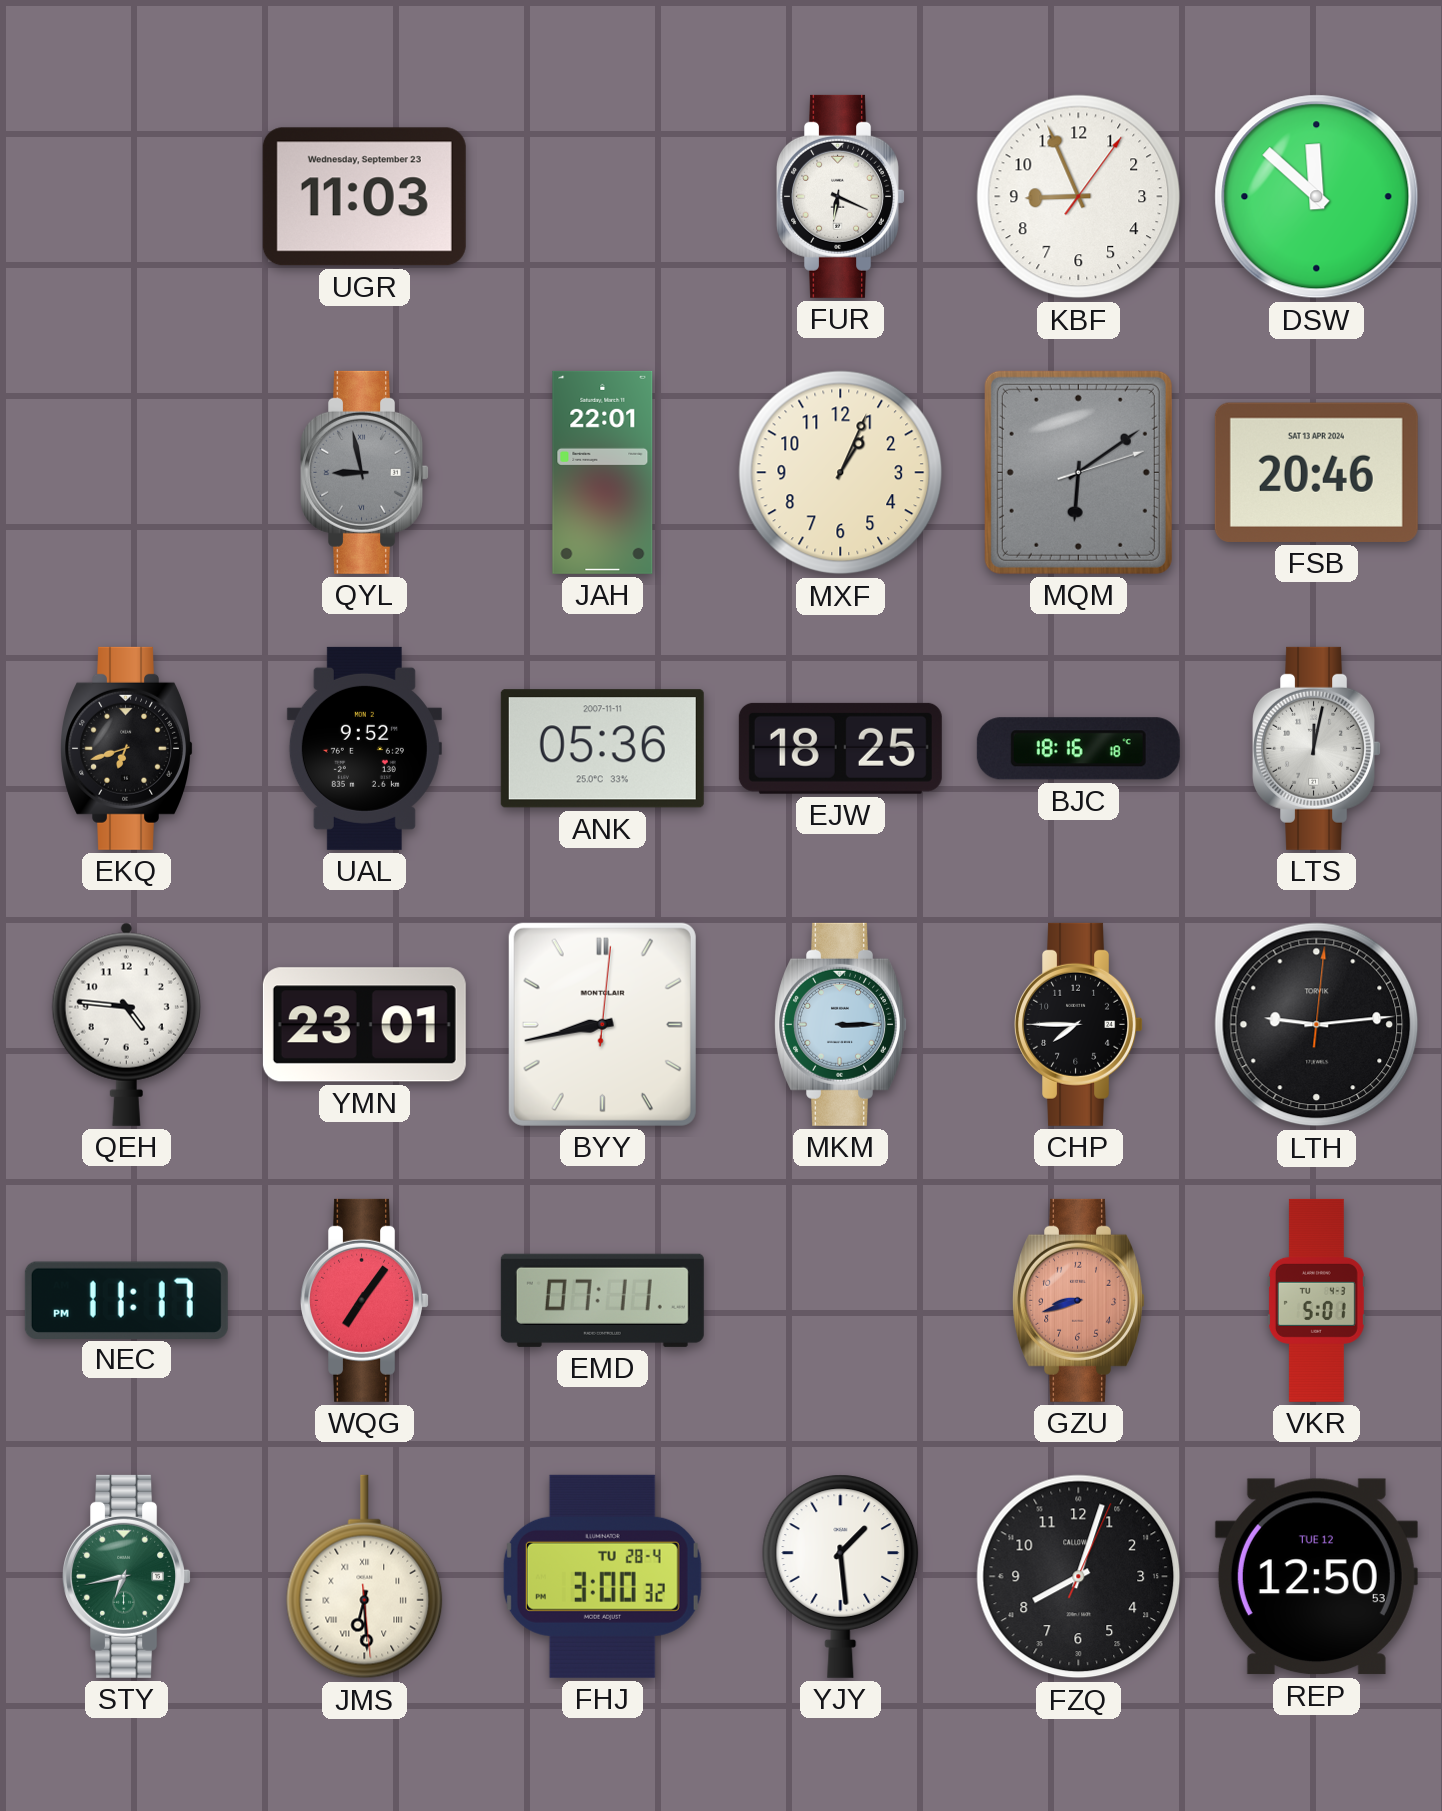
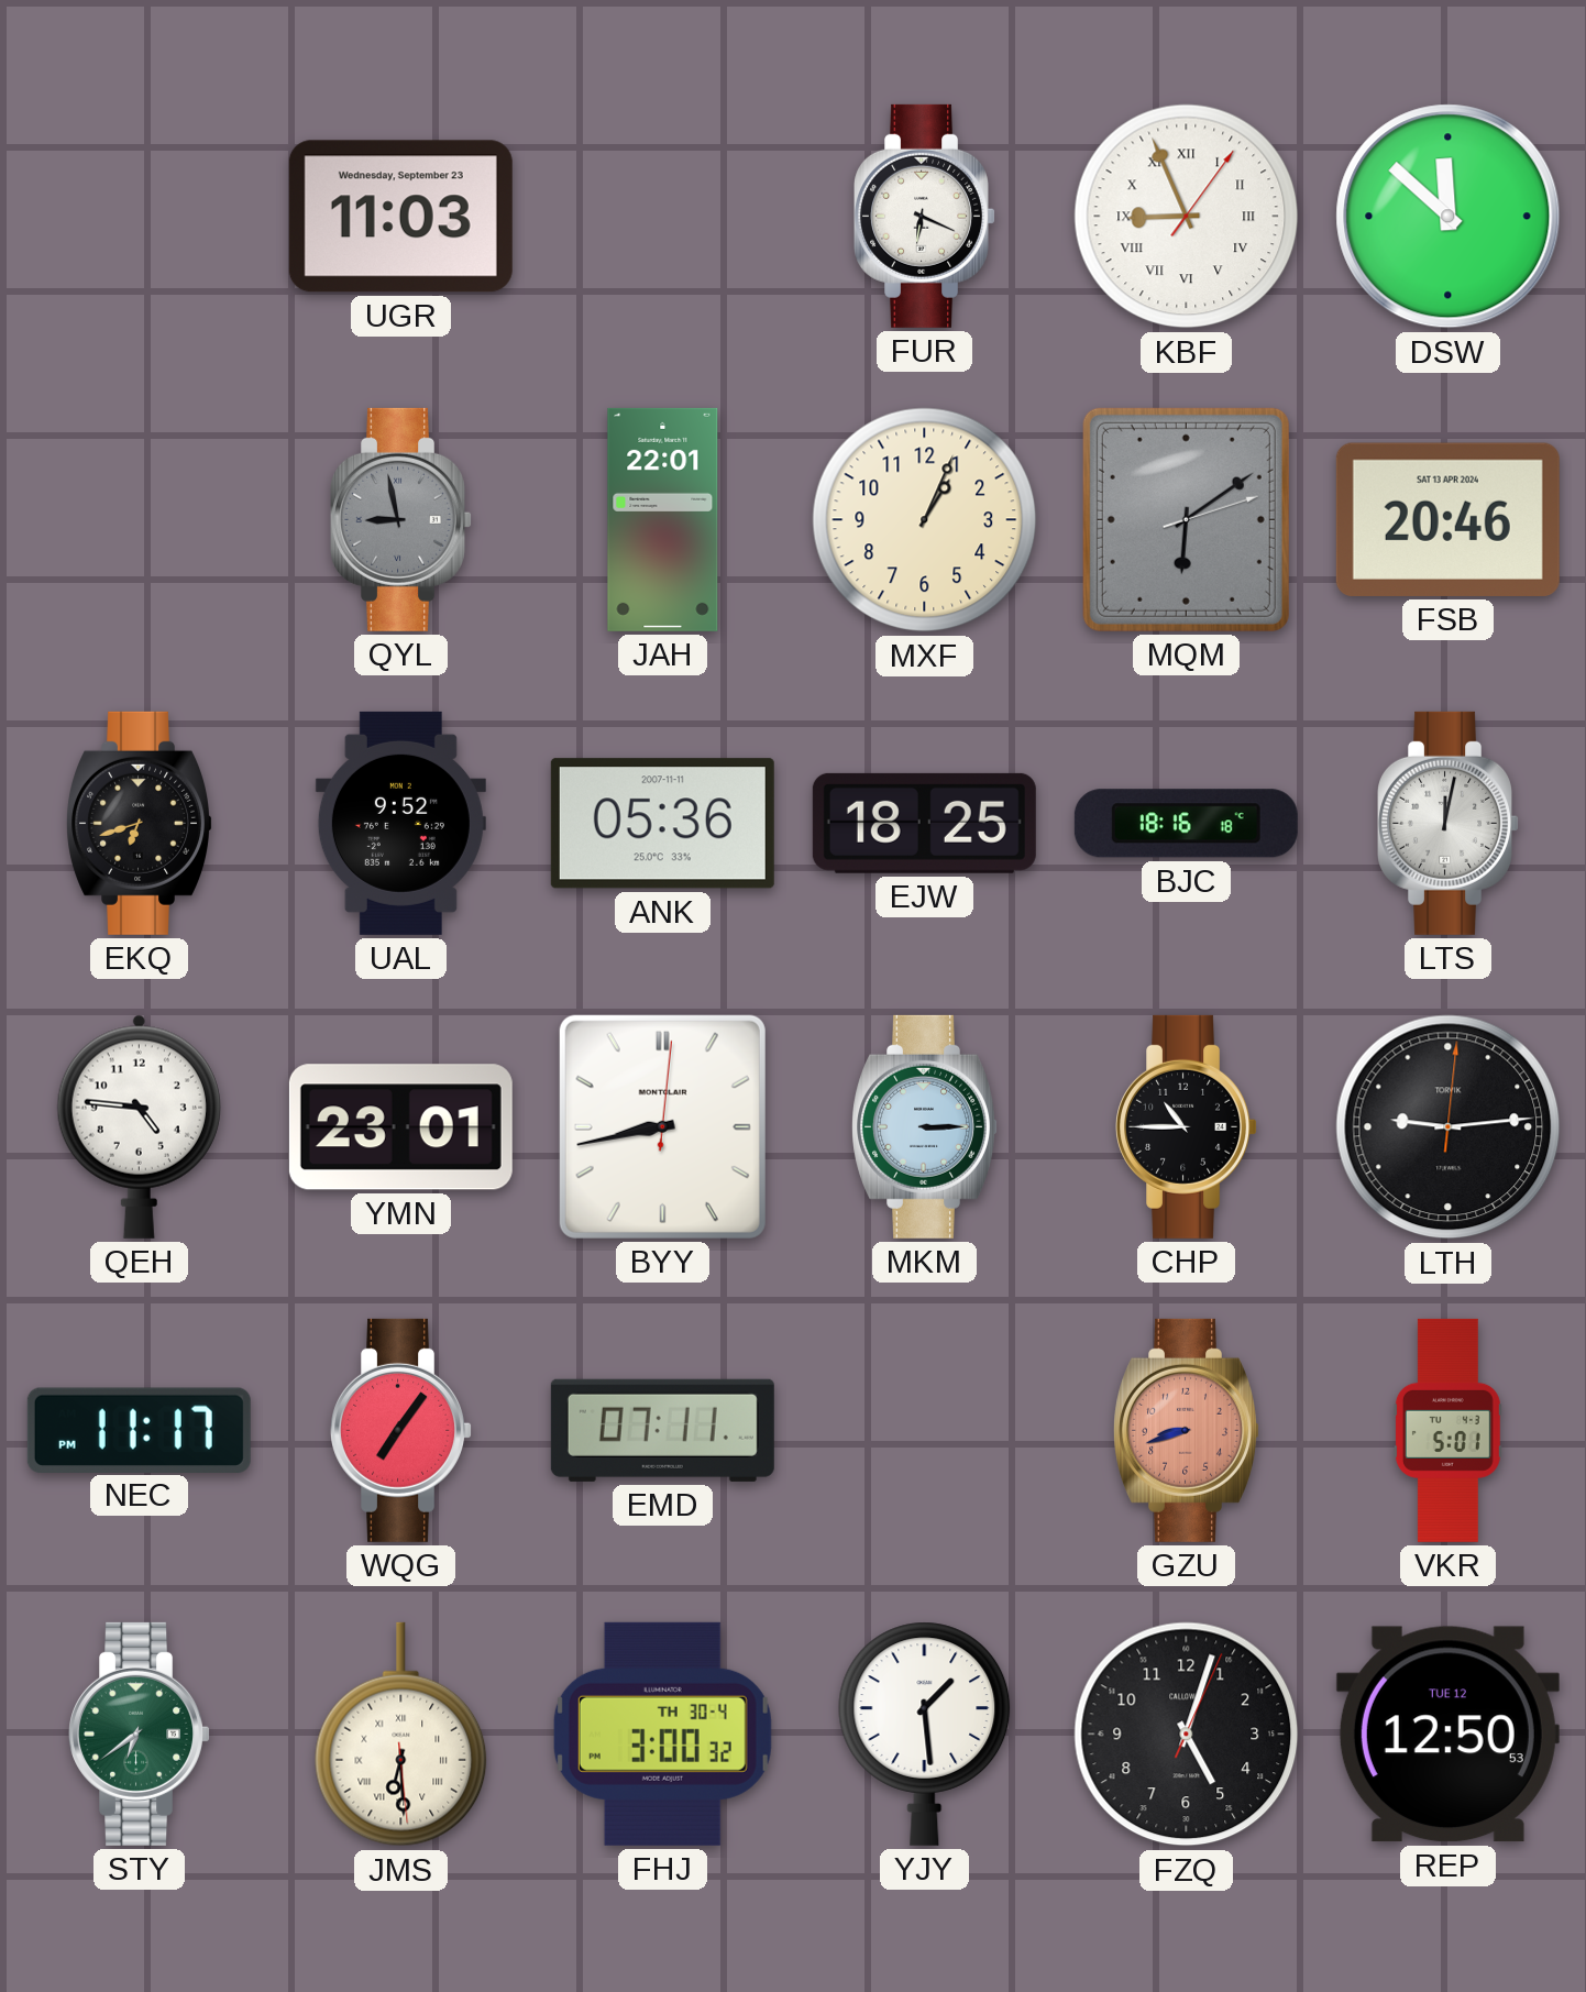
KBF numerals: Arabic -> Roman (1187, 217)
CHP: 7:45 -> 10:45 (1186, 1126)
STY: 6:43 -> 6:39 (139, 1734)
FHJ date: TU 28-4 -> TH 30-4 (662, 1734)
FZQ: 8:03 -> 5:03 (1187, 1735)
